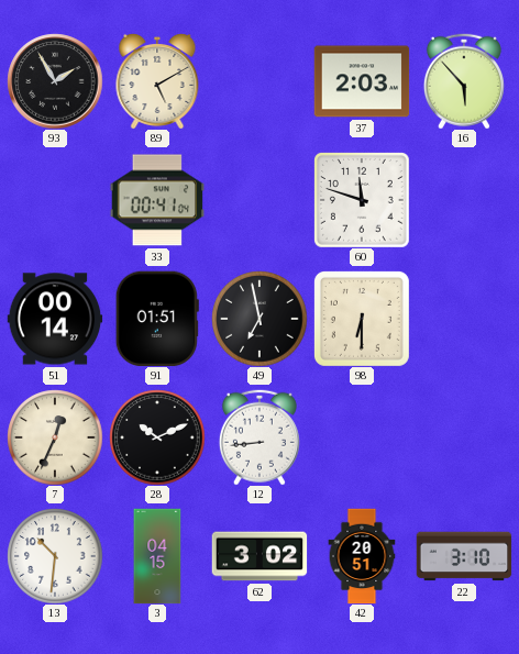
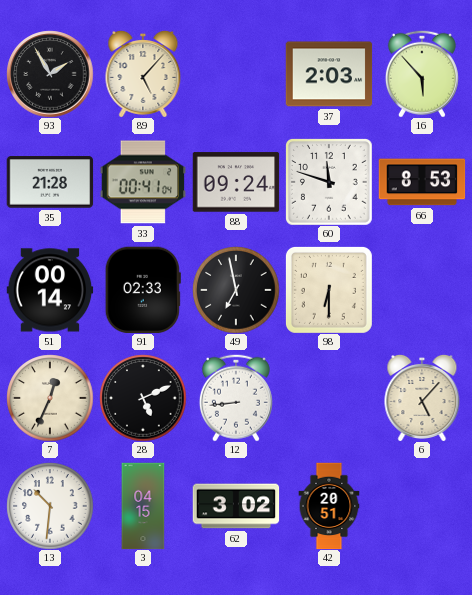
89: 5:10 -> 5:07 (143, 74)
35: none -> 21:28 (50, 182)
88: none -> 09:24 (236, 182)
66: none -> 8:53 (422, 182)
91: 01:51 -> 02:33 (143, 290)
28: 10:11 -> 5:11 (143, 398)
6: none -> 5:07 (422, 398)
22: 3:10 -> none (464, 556)
